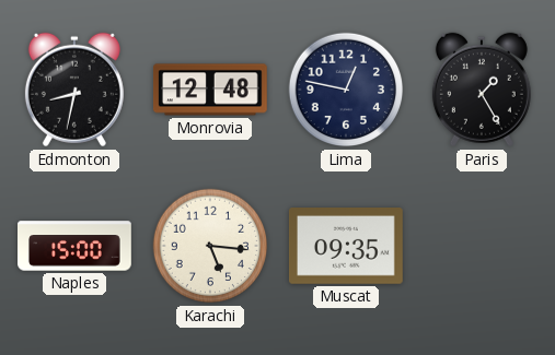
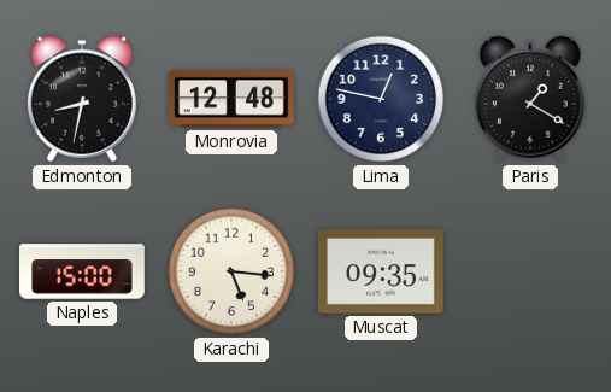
Paris: 1:25 -> 1:20 (530, 99)
